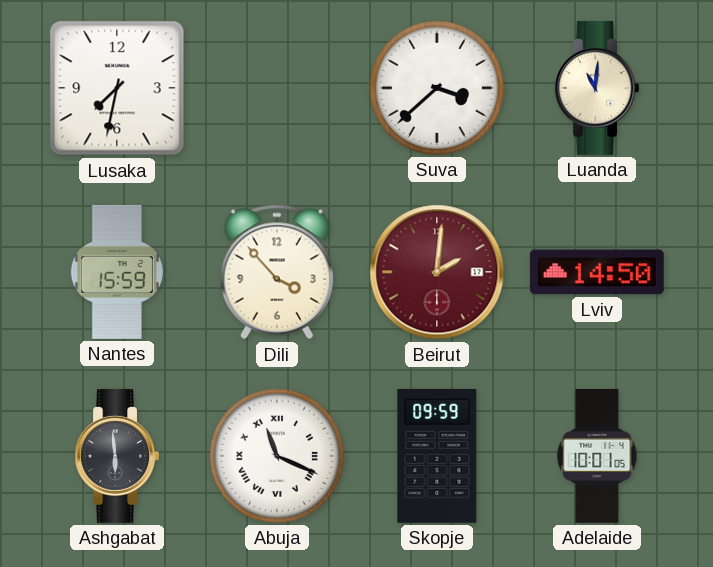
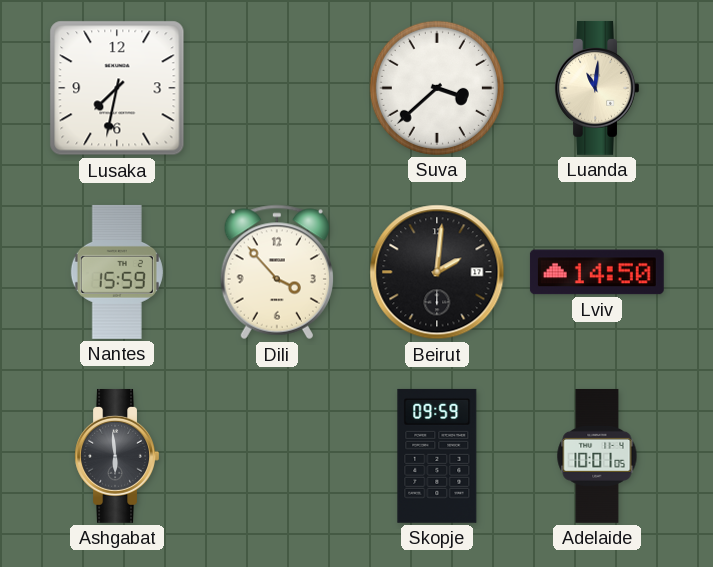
Beirut dial: burgundy -> black (437, 272)
Abuja: 11:19 -> none (277, 456)
